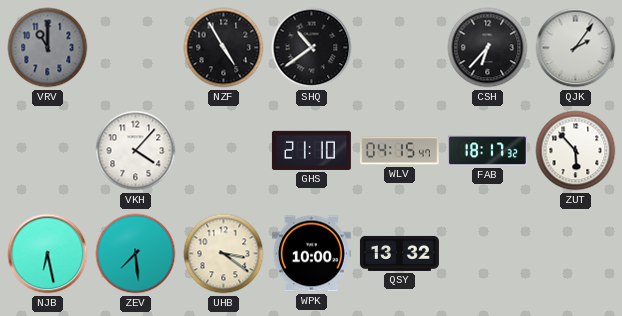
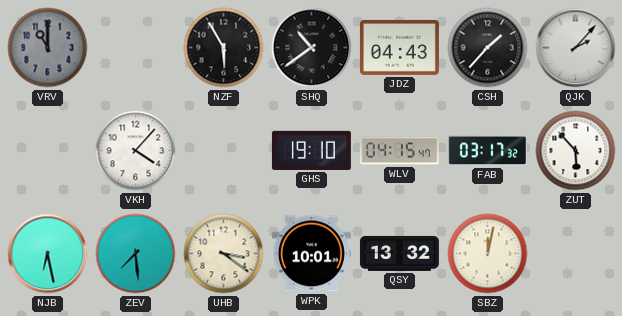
NZF: 4:55 -> 5:55 (224, 48)
JDZ: none -> 04:43 (399, 47)
CSH: 6:37 -> 1:37 (488, 48)
QJK: 2:06 -> 2:07 (576, 48)
GHS: 21:10 -> 19:10 (311, 150)
FAB: 18:17 -> 03:17 (487, 151)
WPK: 10:00 -> 10:01 (311, 254)
SBZ: none -> 12:02 (488, 254)
